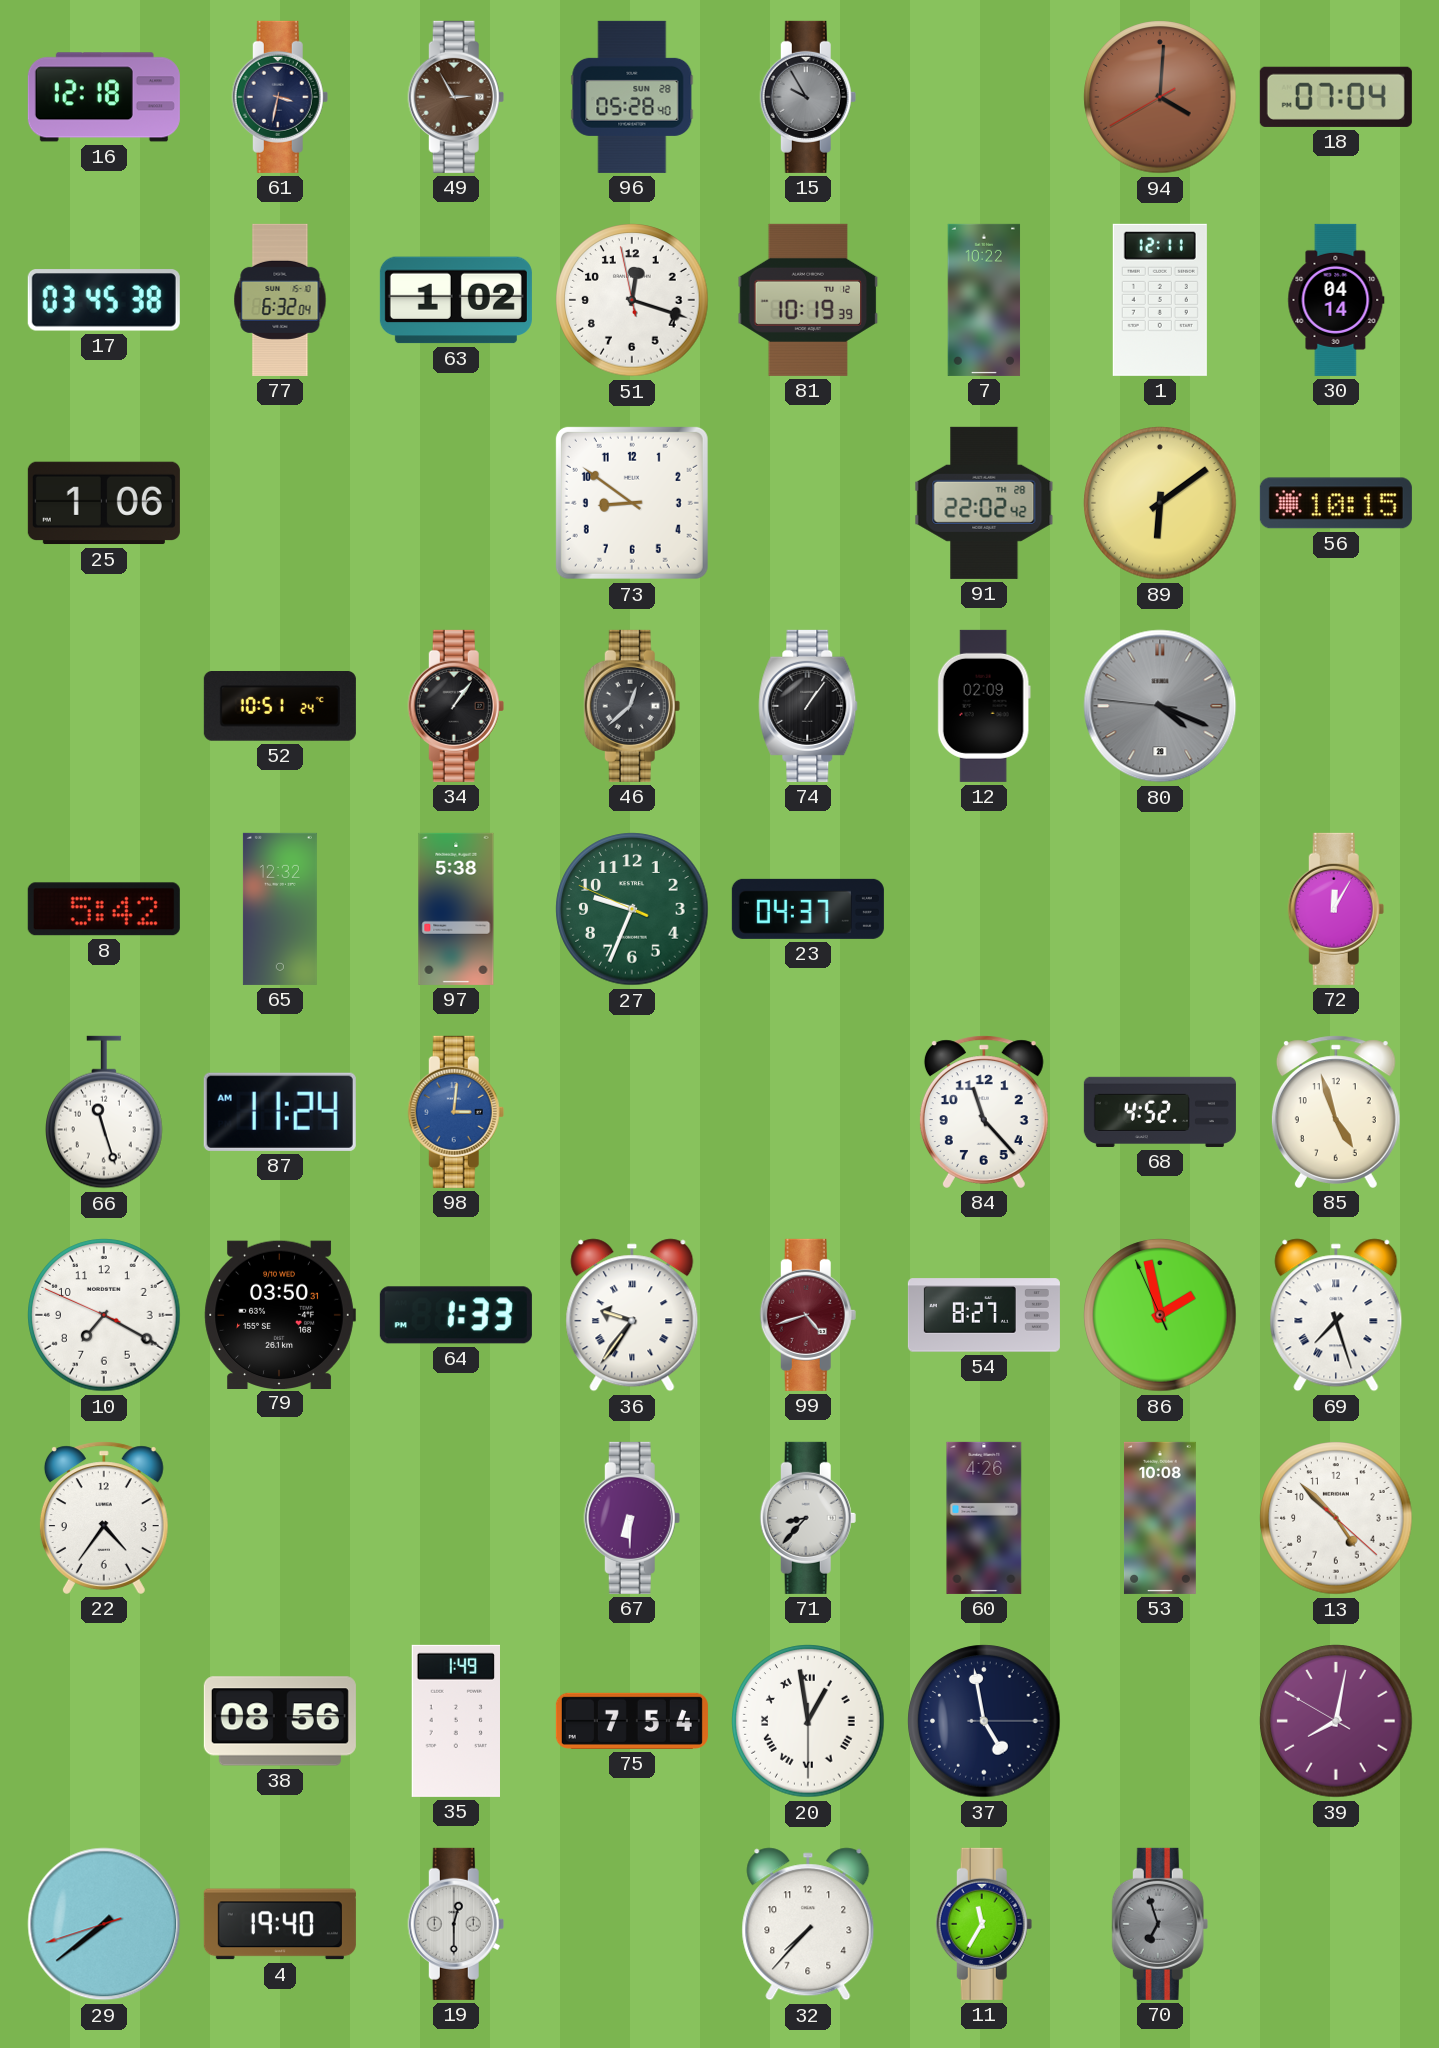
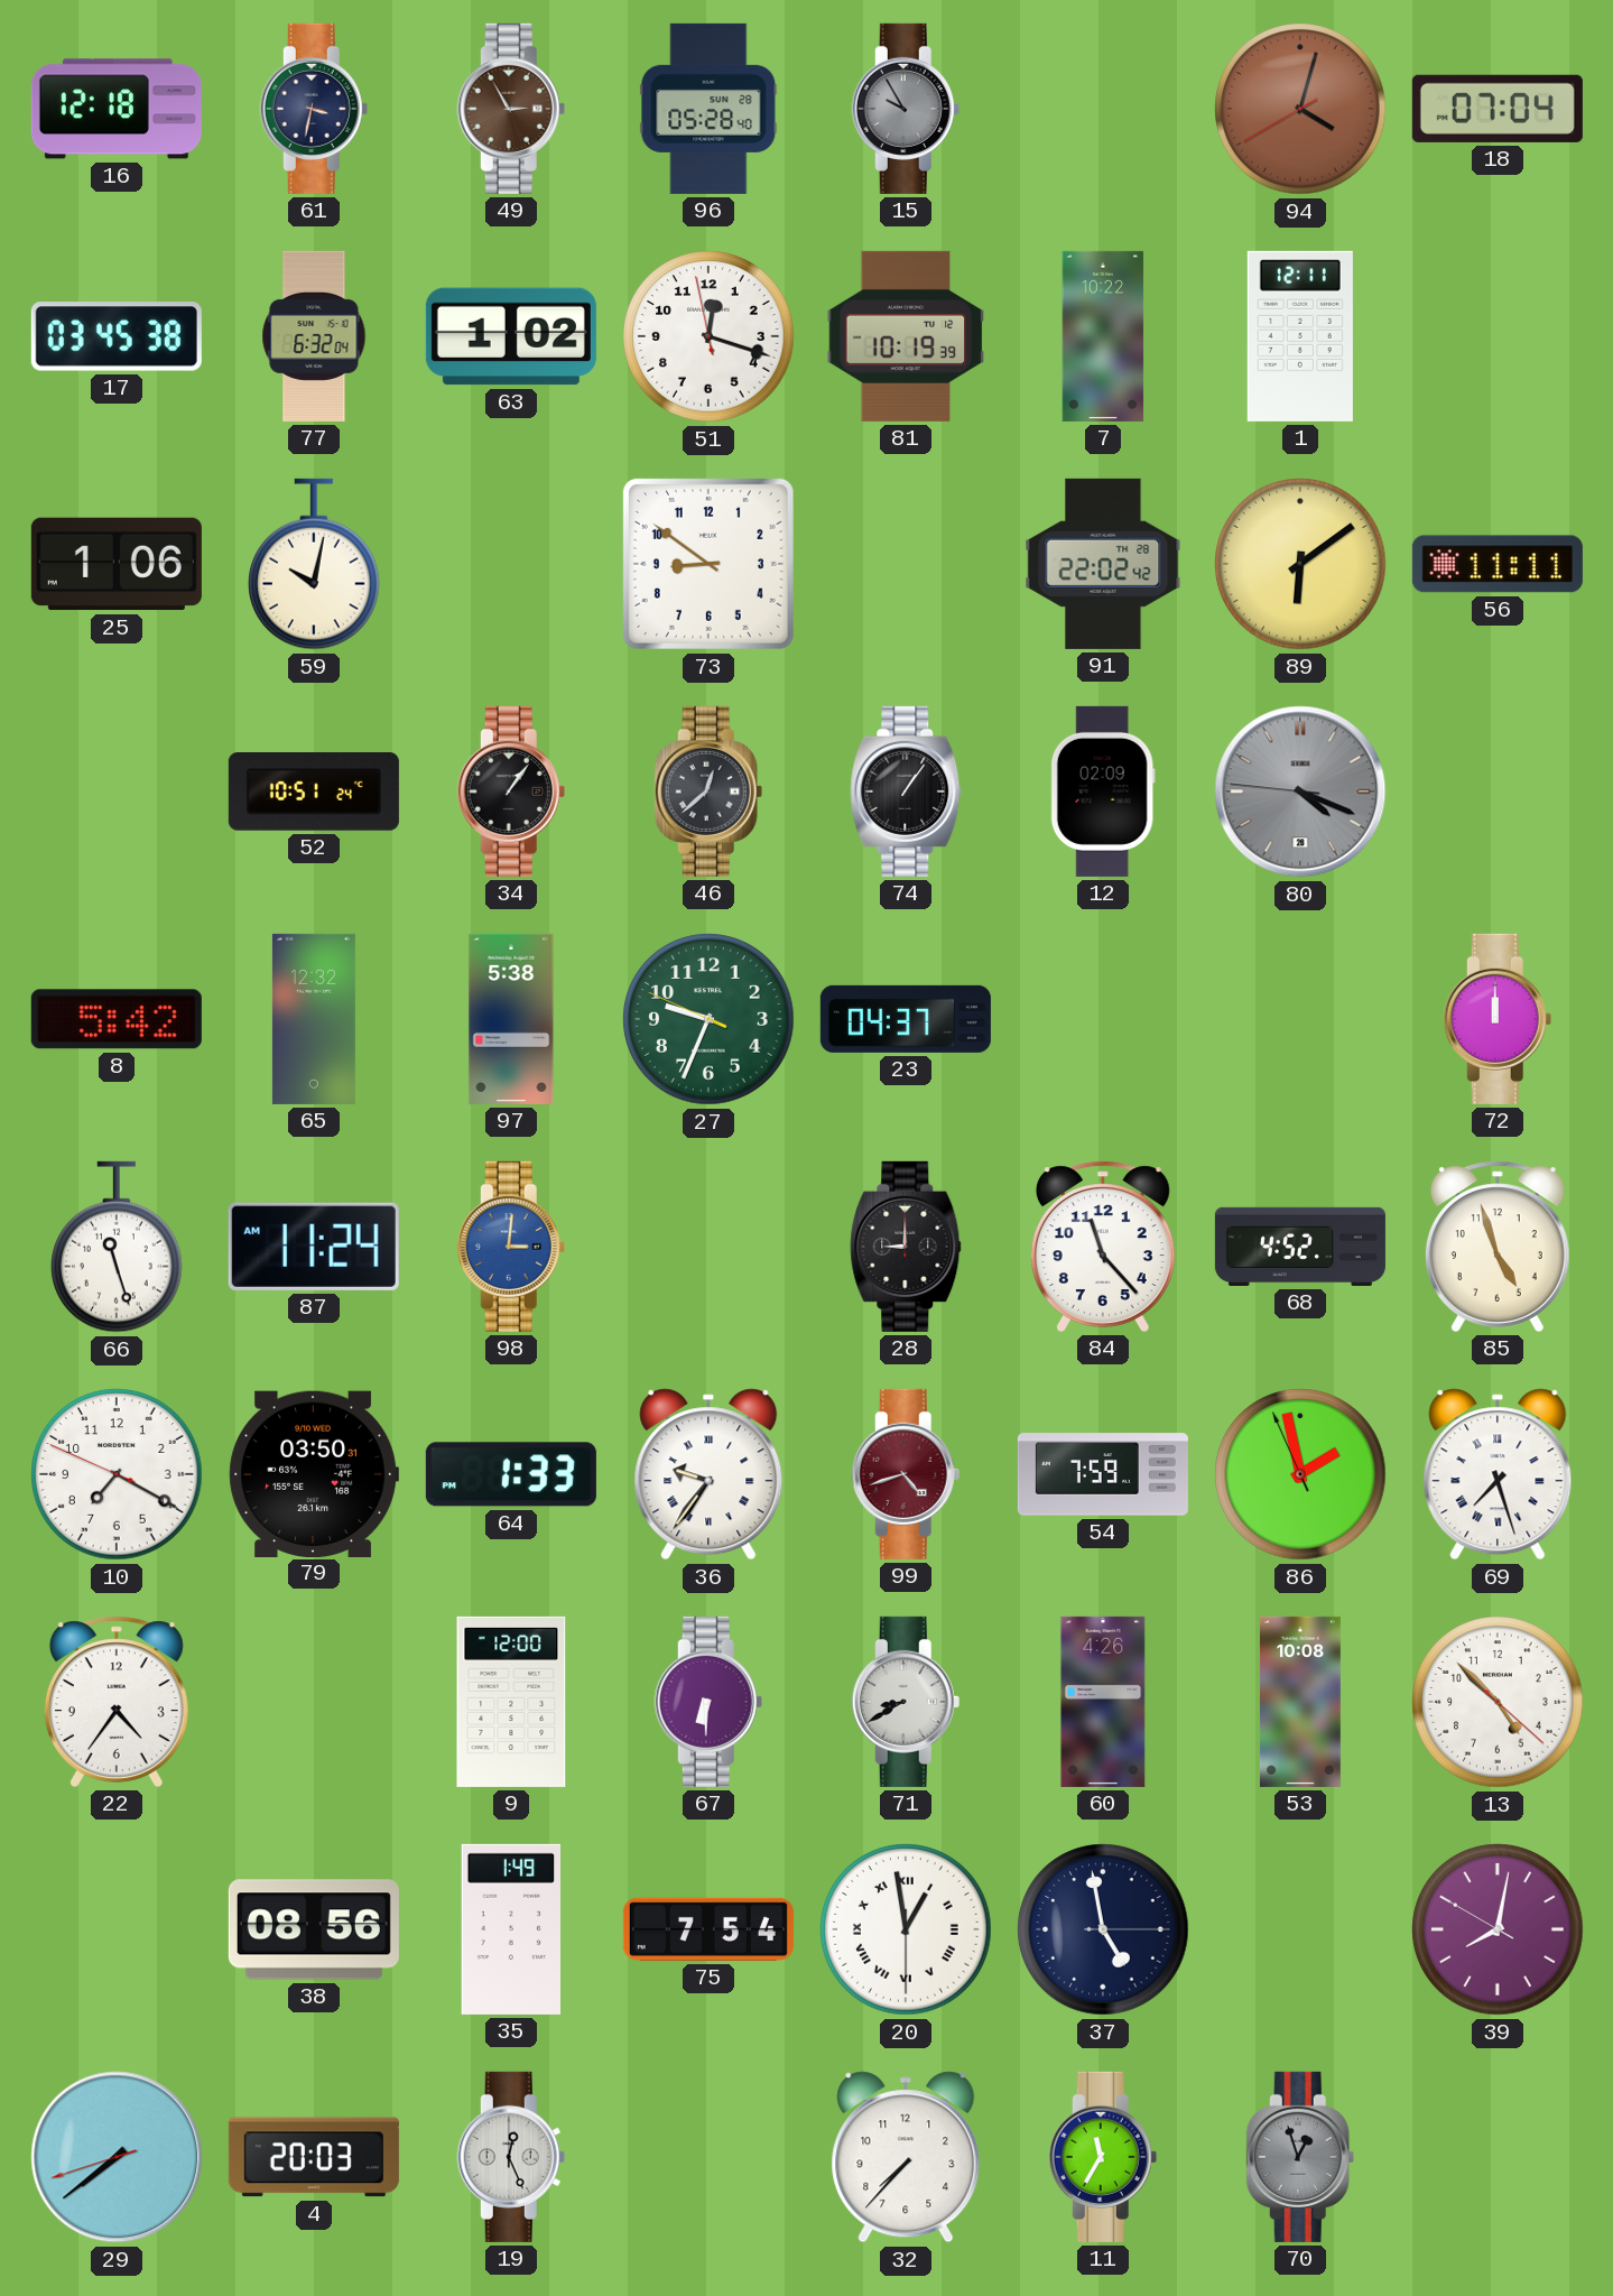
94: 4:00 -> 4:02 (1300, 109)
30: 04:14 -> none (1336, 300)
59: none -> 10:02 (314, 564)
56: 10:15 -> 11:11 (1498, 564)
72: 12:05 -> 12:00 (1498, 1019)
28: none -> 9:00 (906, 1247)
54: 8:27 -> 7:59 (1103, 1474)
9: none -> 12:00 (511, 1702)
71: 8:37 -> 8:40 (906, 1702)
4: 19:40 -> 20:03 (314, 2157)
19: 12:30 -> 12:26 (511, 2157)
70: 6:57 -> 12:57 (1300, 2157)
